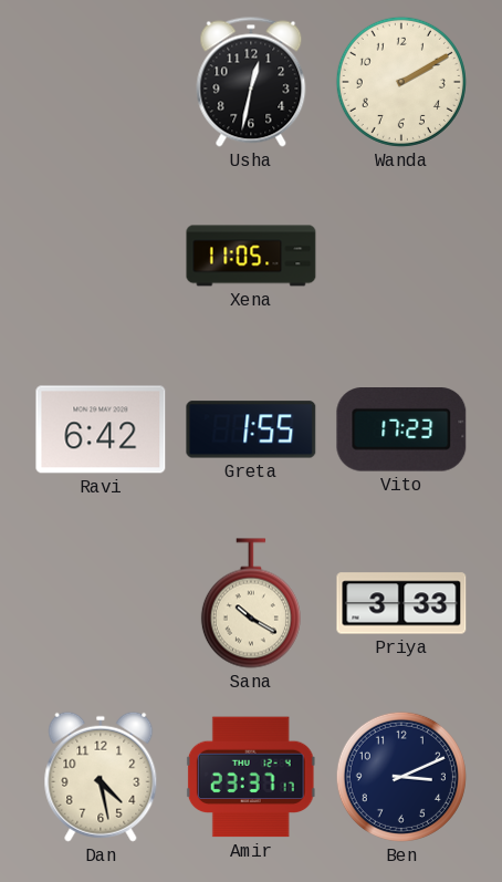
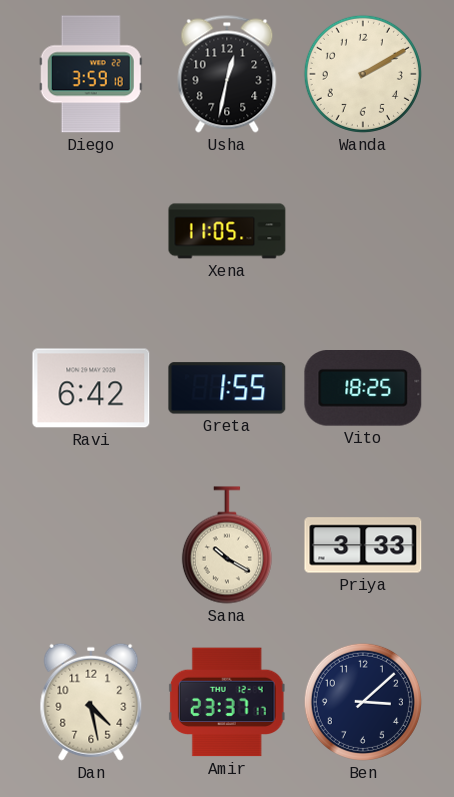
Diego: none -> 3:59 (91, 74)
Vito: 17:23 -> 18:25 (363, 389)
Ben: 3:11 -> 3:08 (363, 702)
